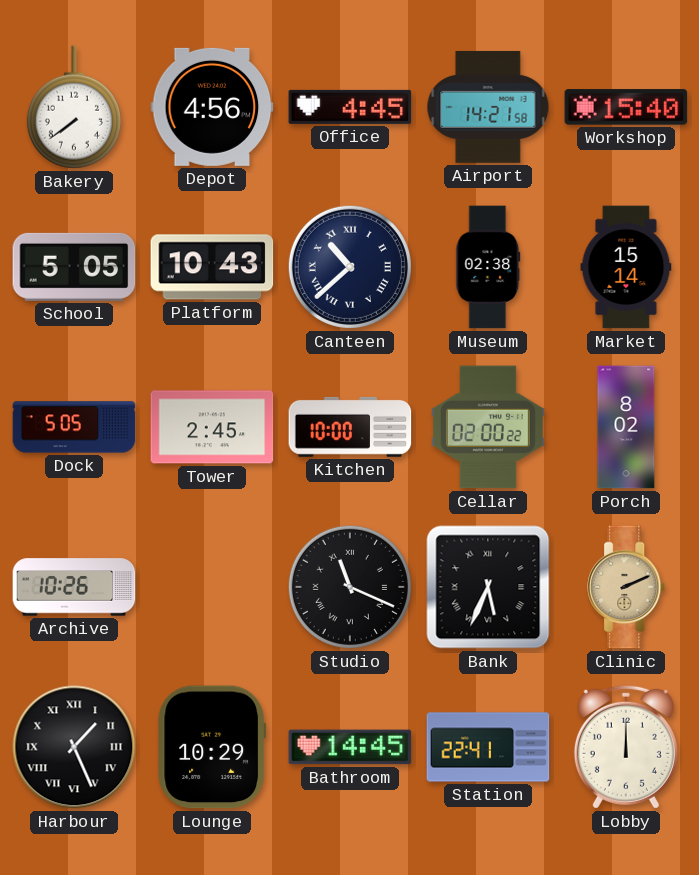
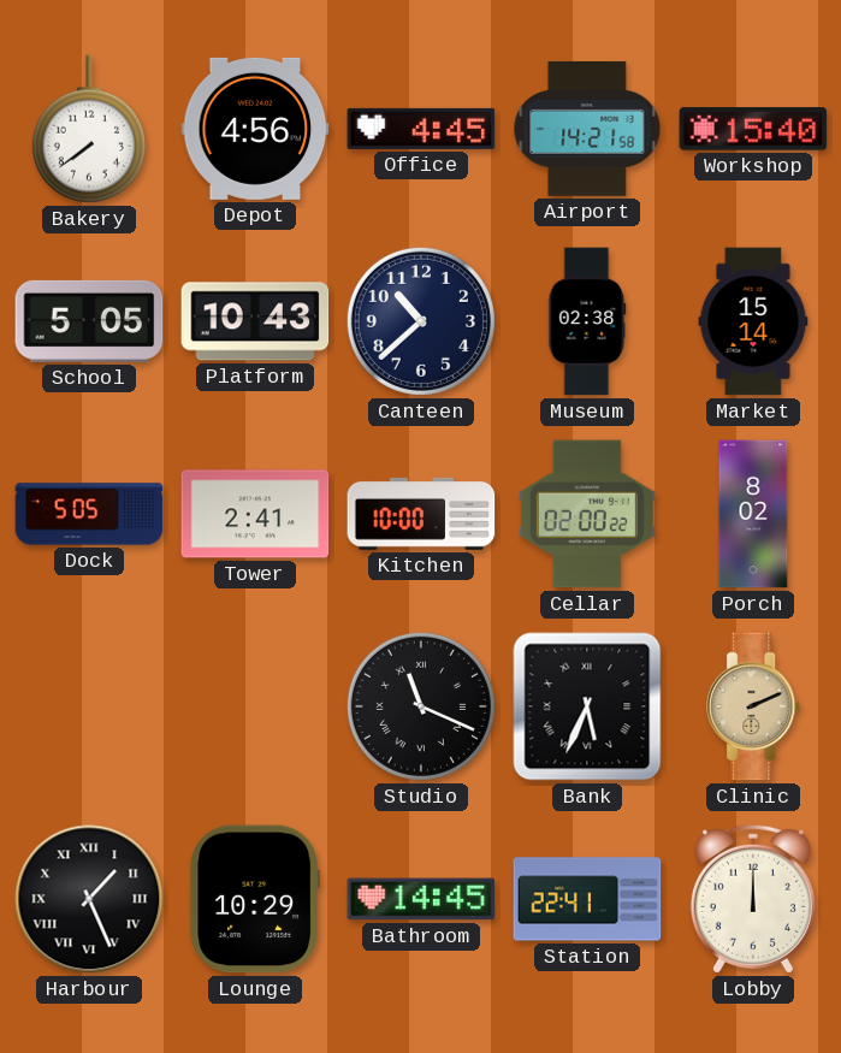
Canteen numerals: Roman -> Arabic (421, 321)
Tower: 2:45 -> 2:41 (255, 514)
Archive: 10:26 -> none (74, 587)
